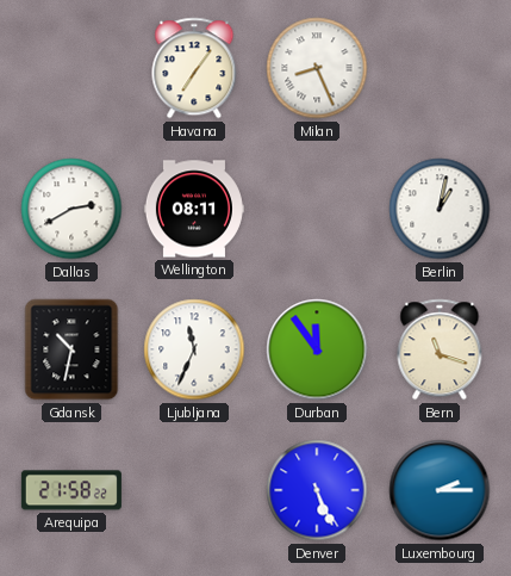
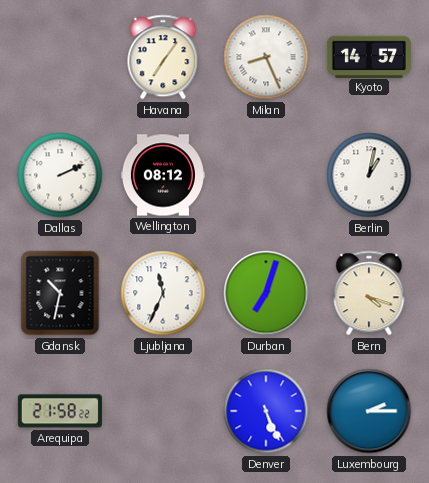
Kyoto: none -> 14:57 (369, 56)
Dallas: 2:40 -> 2:11 (60, 175)
Wellington: 08:11 -> 08:12 (163, 175)
Durban: 11:54 -> 7:03 (266, 293)
Bern: 11:18 -> 4:18 (369, 293)
